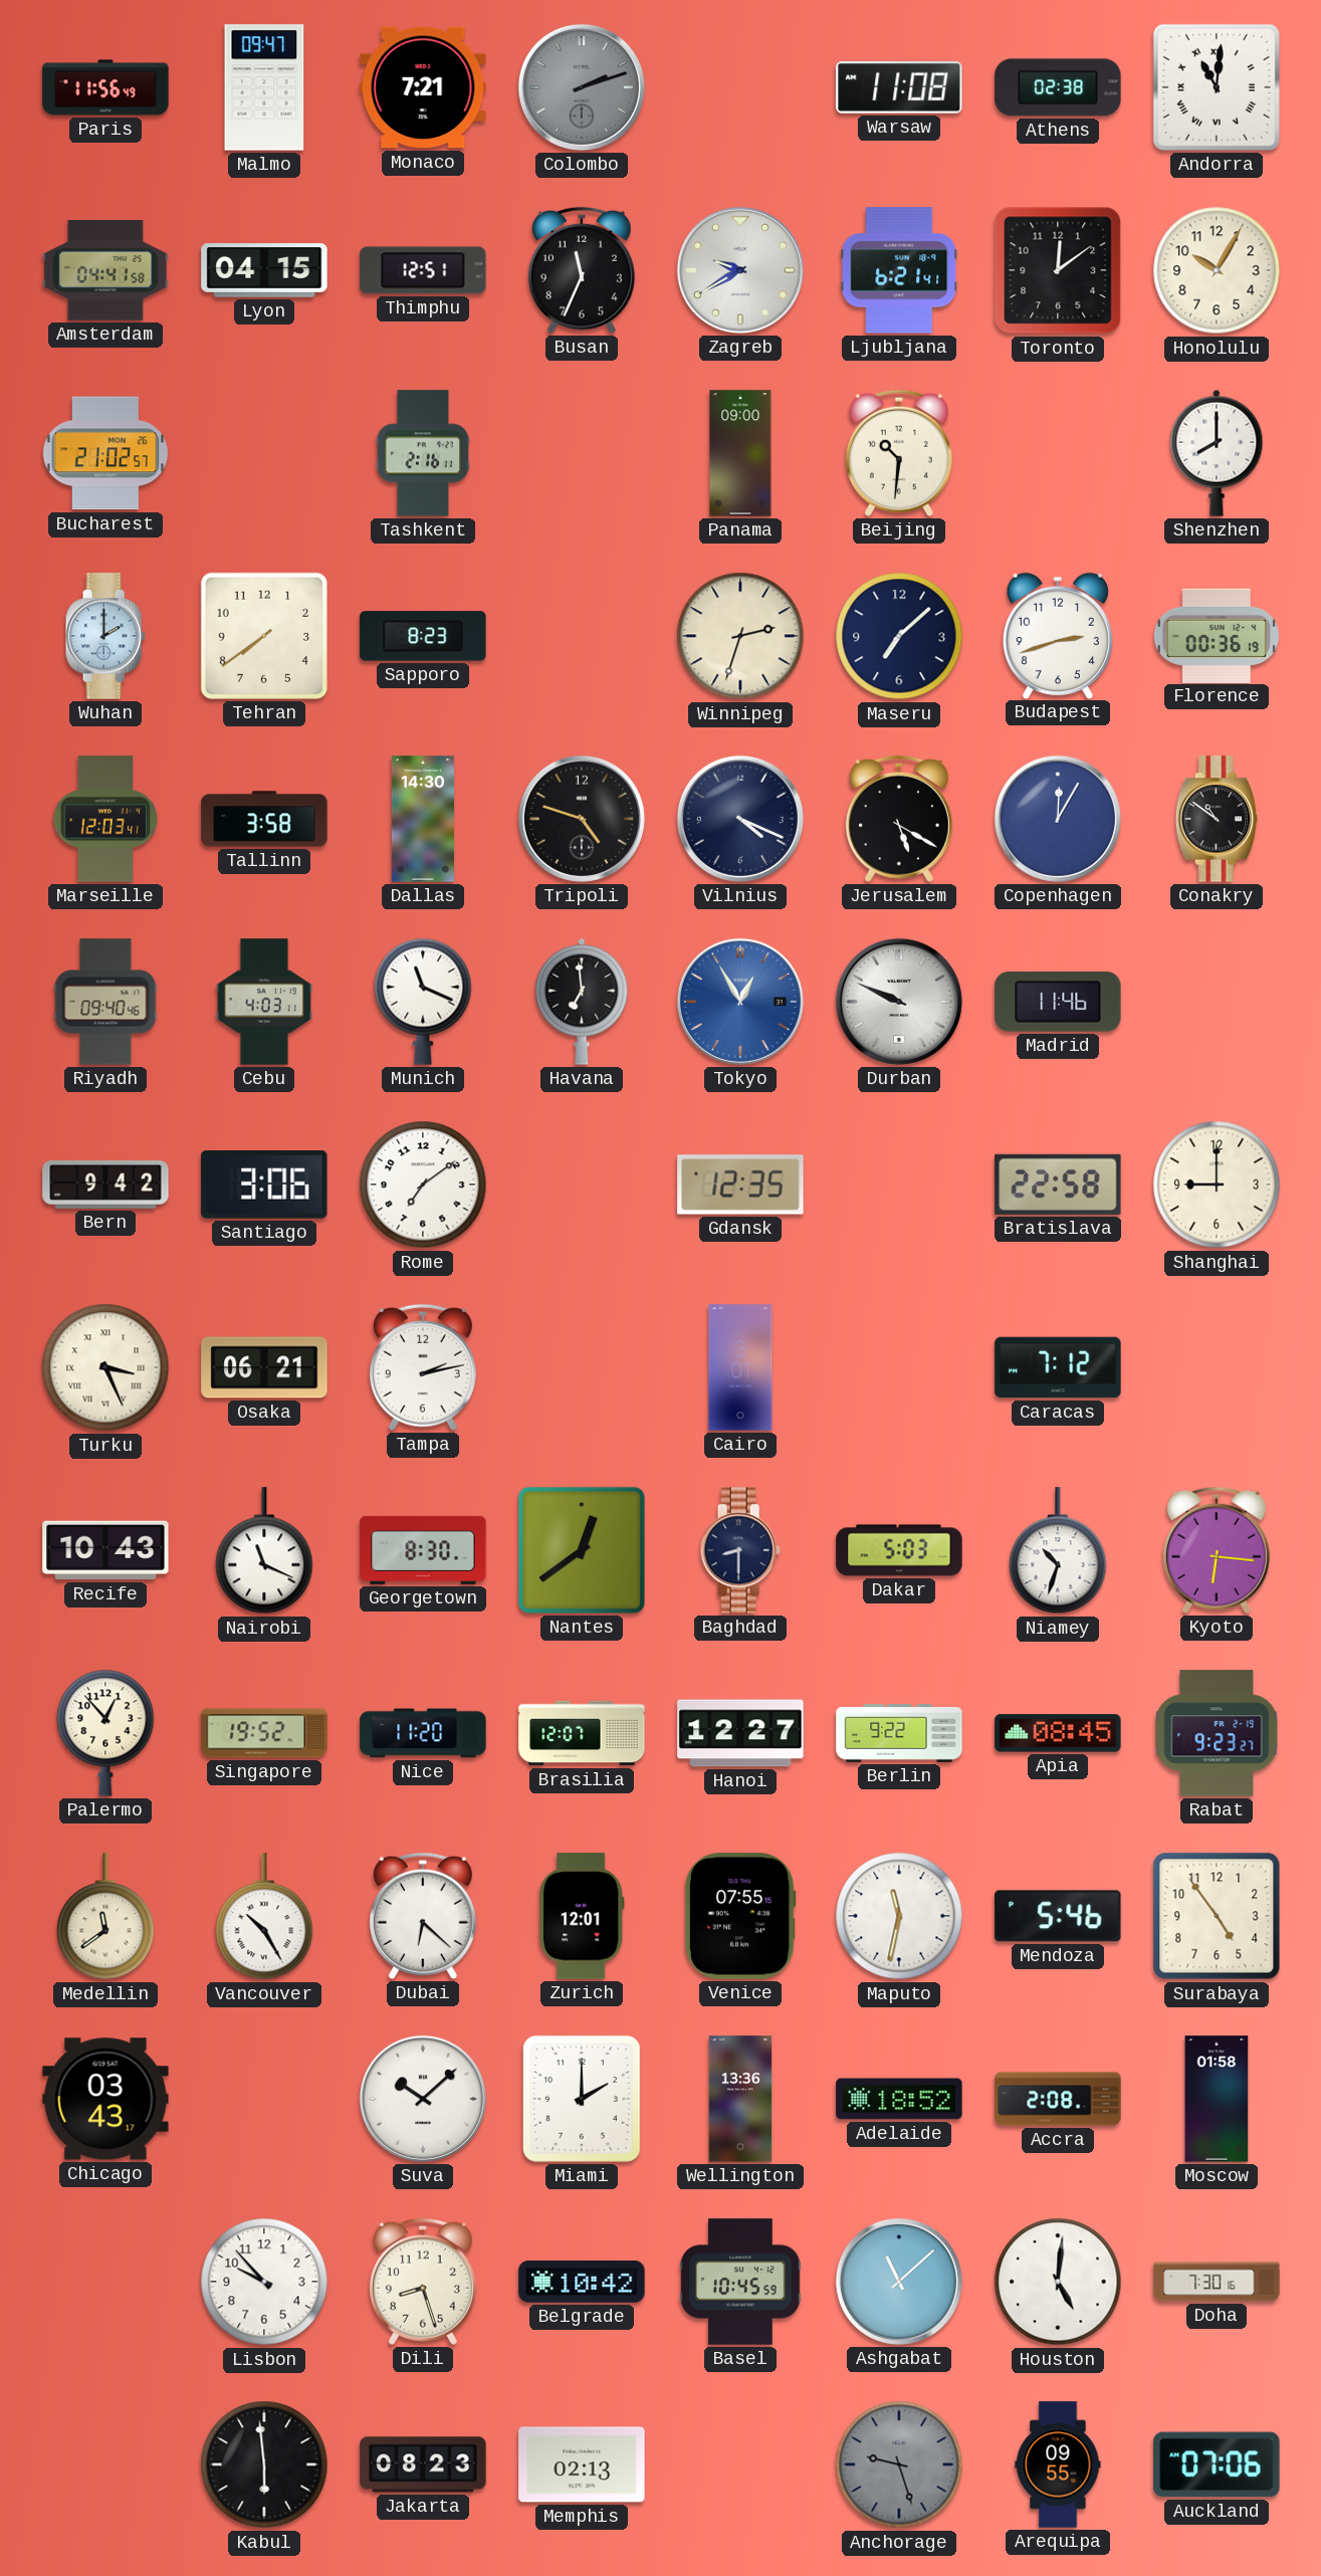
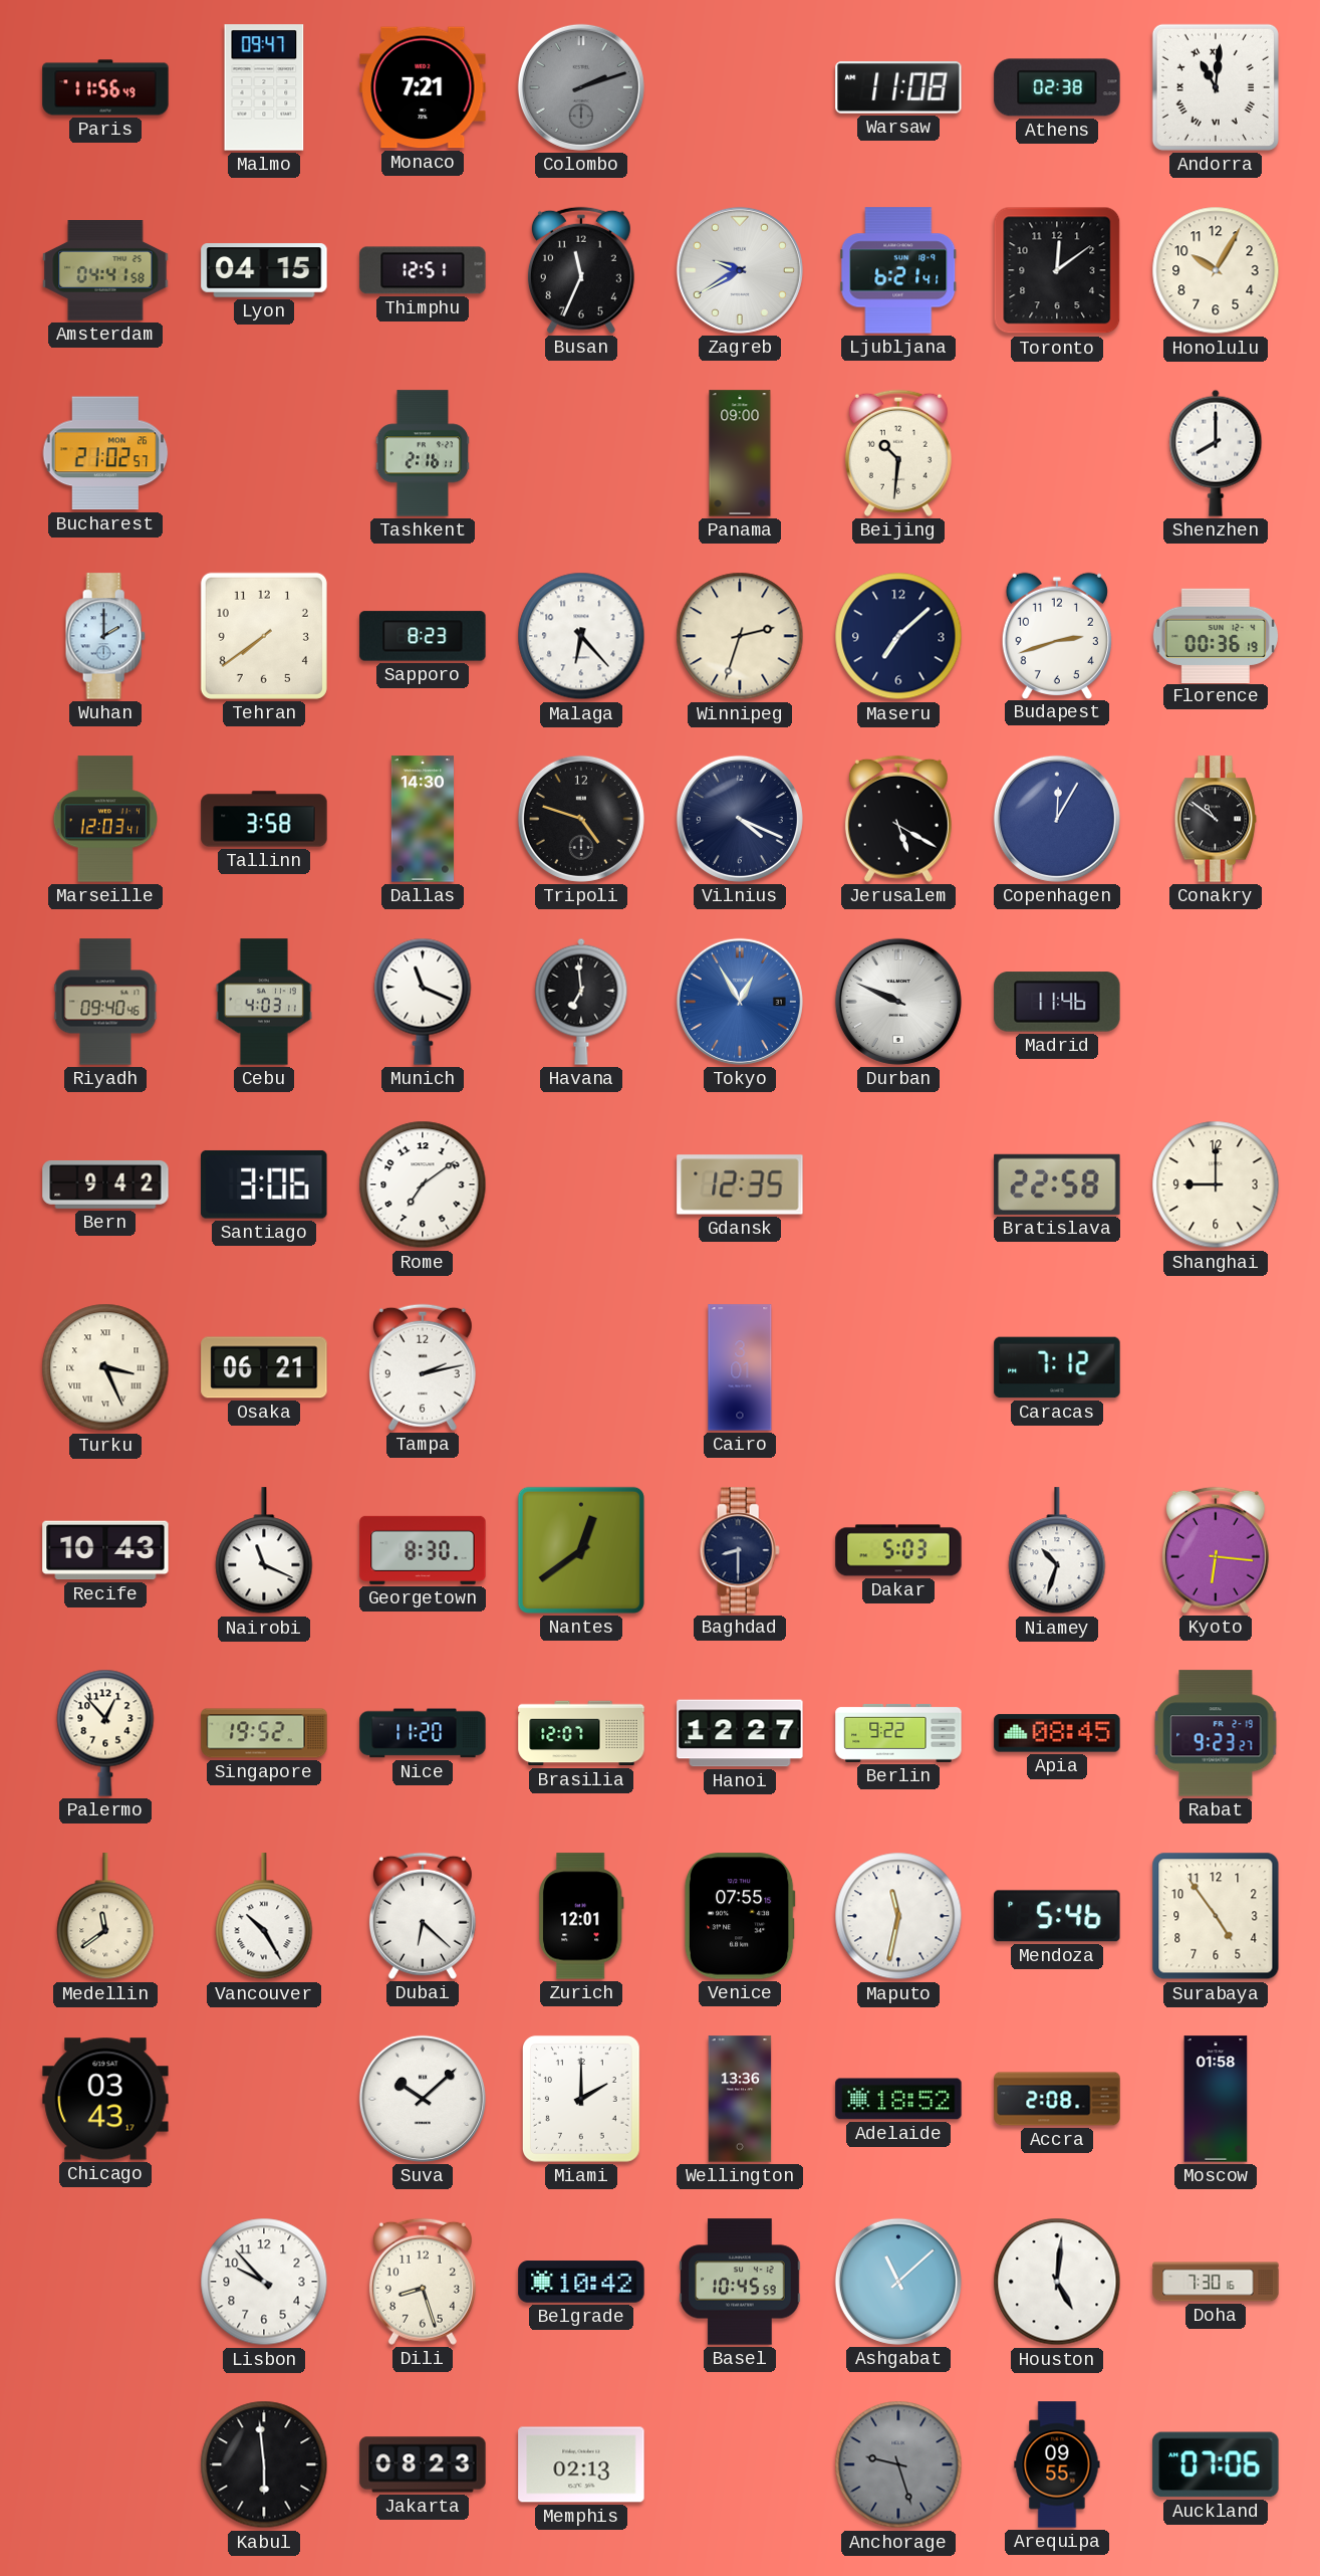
Malaga: none -> 6:23 (581, 636)
